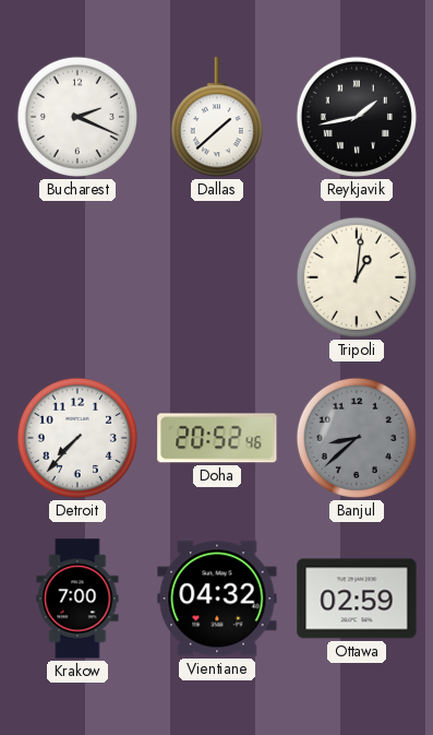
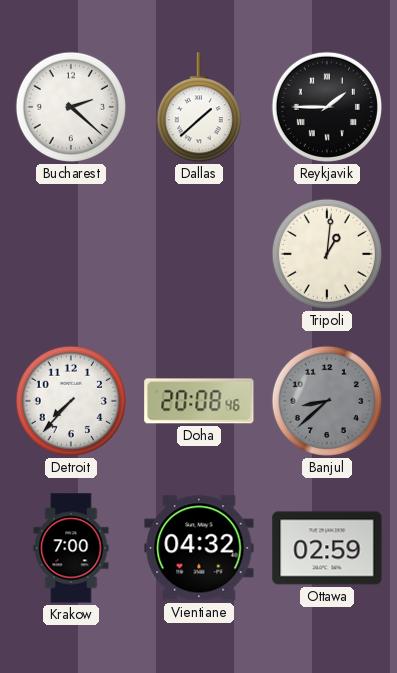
Bucharest: 2:19 -> 2:22 (71, 107)
Reykjavik: 1:43 -> 1:45 (327, 107)
Doha: 20:52 -> 20:08 (199, 401)
